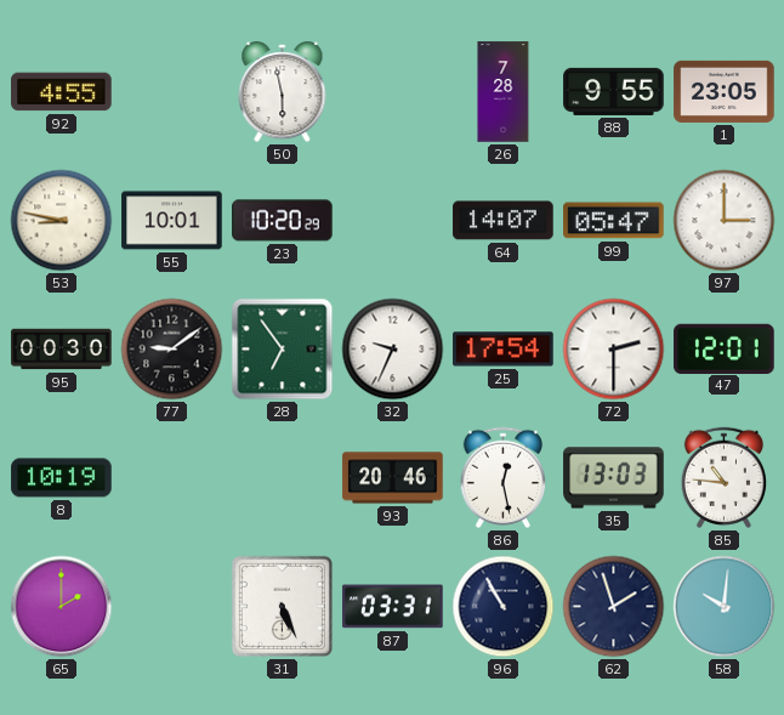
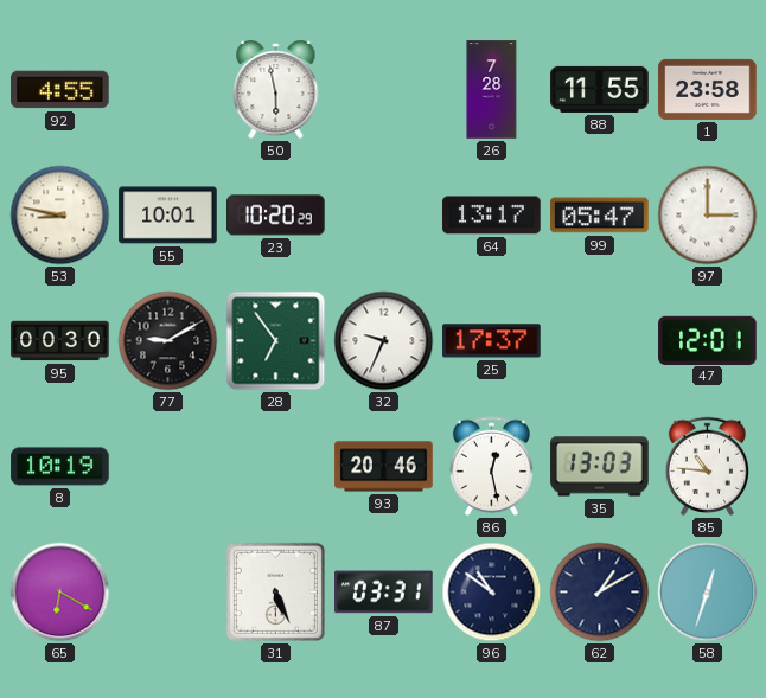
88: 9:55 -> 11:55 (600, 89)
1: 23:05 -> 23:58 (708, 89)
64: 14:07 -> 13:17 (492, 216)
77: 9:09 -> 9:10 (168, 341)
25: 17:54 -> 17:37 (492, 341)
72: 2:30 -> none (614, 350)
65: 2:00 -> 6:20 (60, 593)
96: 10:55 -> 10:51 (492, 593)
62: 1:57 -> 1:10 (600, 593)
58: 10:01 -> 12:33 (708, 593)
